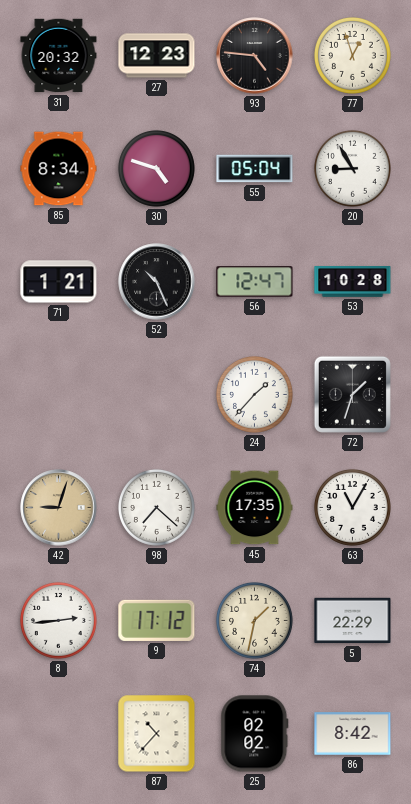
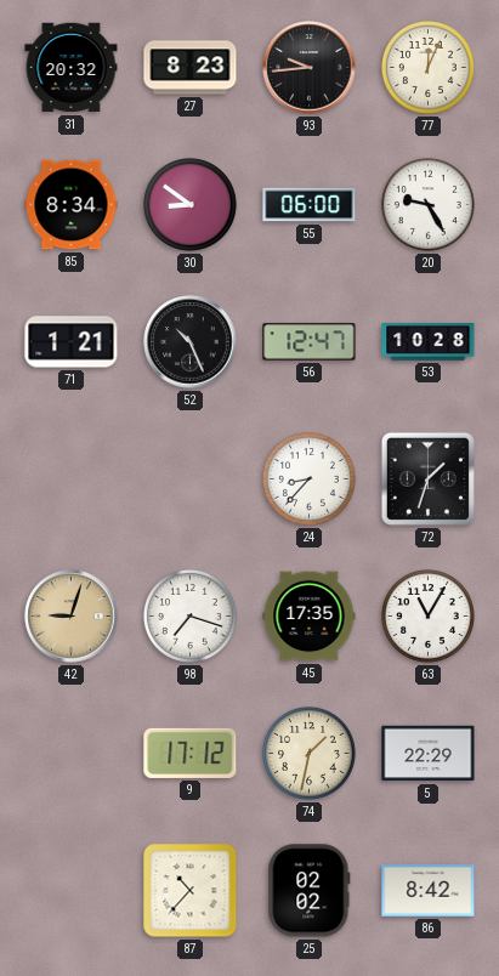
27: 12:23 -> 8:23 (191, 68)
93: 4:46 -> 9:44 (310, 68)
77: 12:57 -> 12:04 (427, 67)
30: 4:48 -> 8:51 (189, 204)
55: 05:04 -> 06:00 (310, 205)
20: 8:55 -> 9:25 (427, 204)
24: 1:37 -> 8:37 (308, 478)
98: 7:22 -> 7:18 (189, 615)
8: 2:44 -> none (58, 620)
